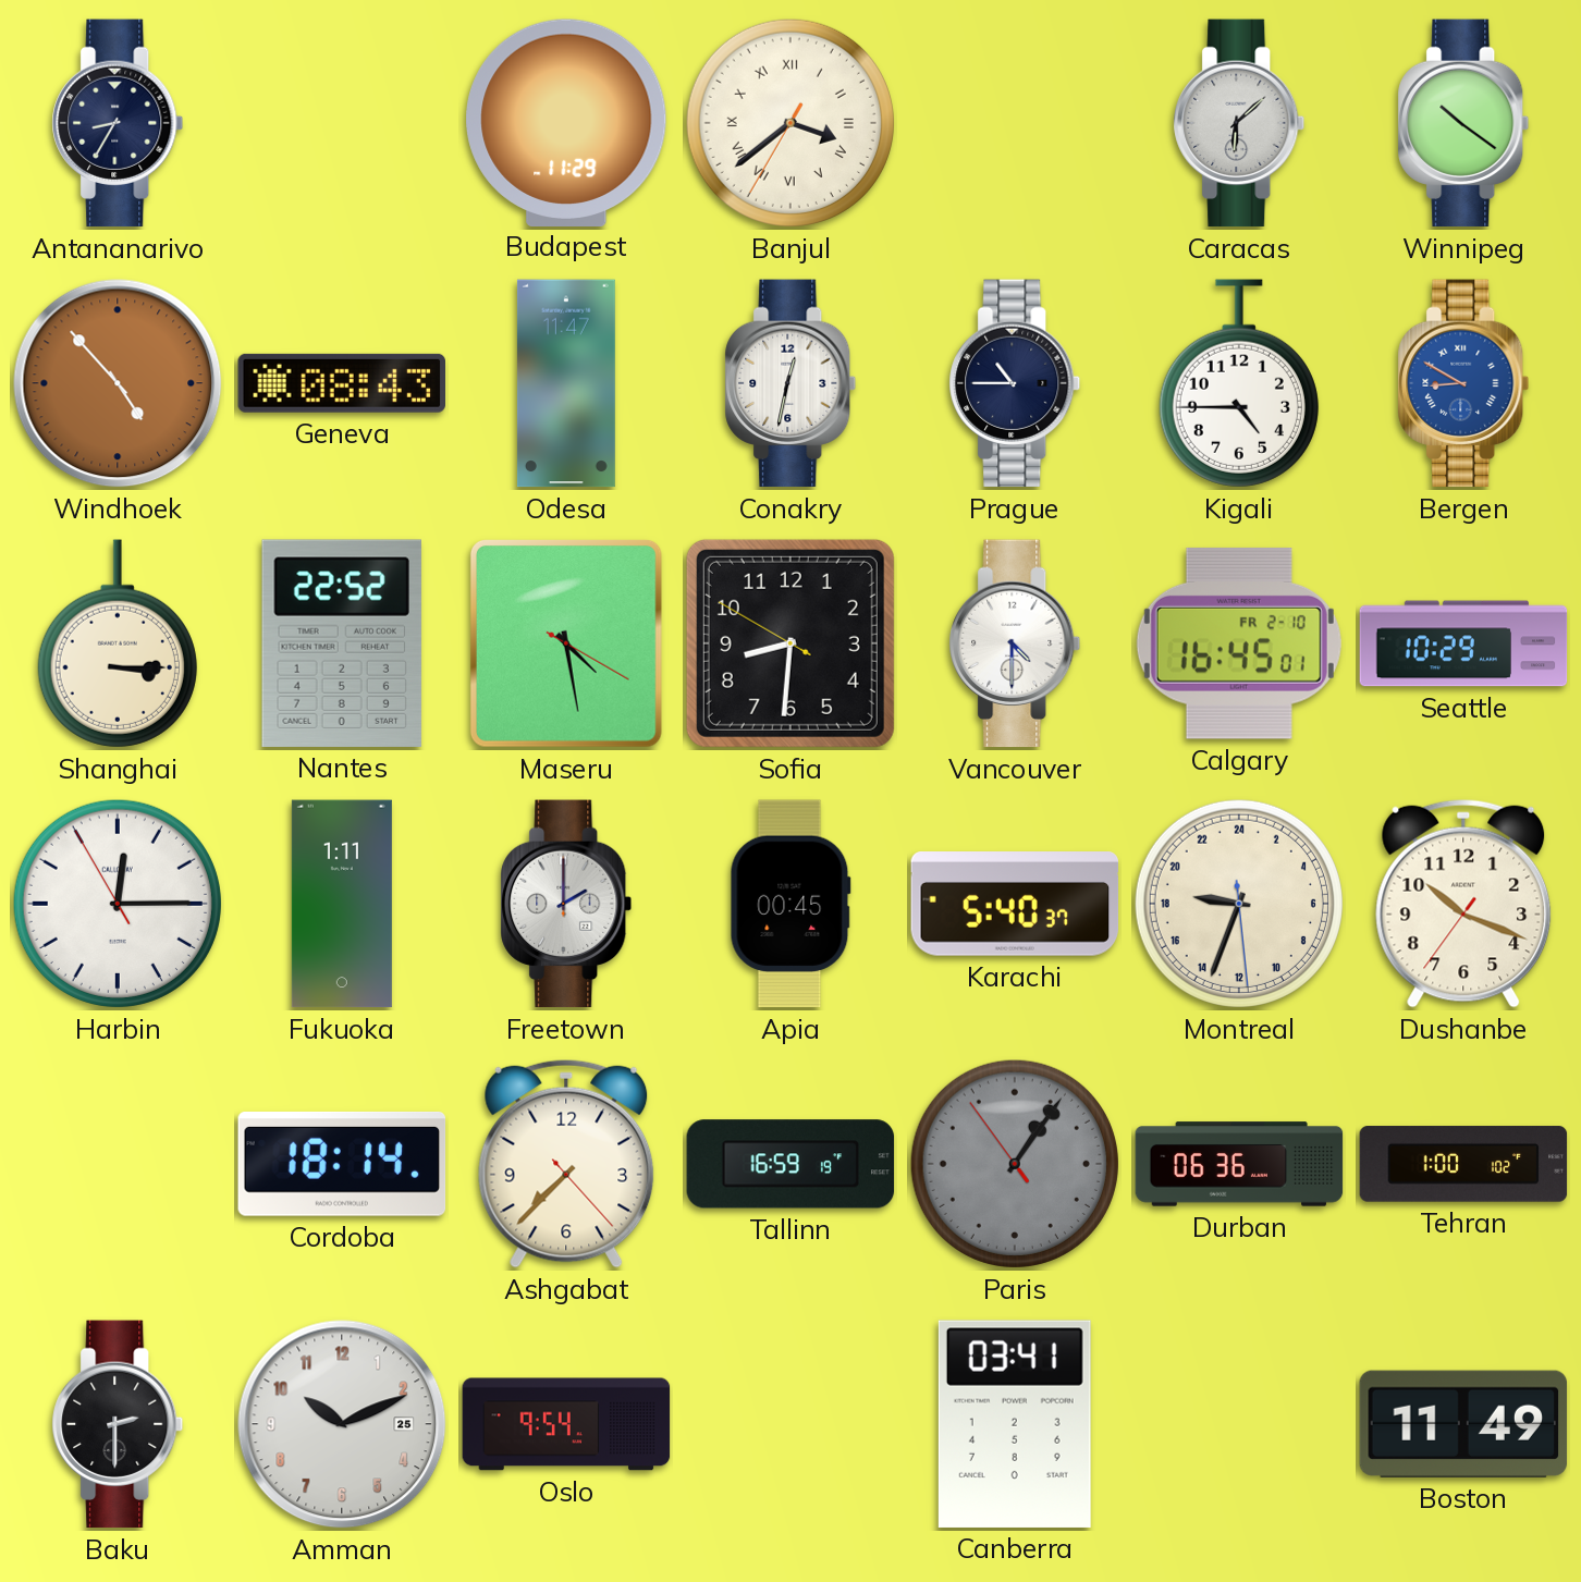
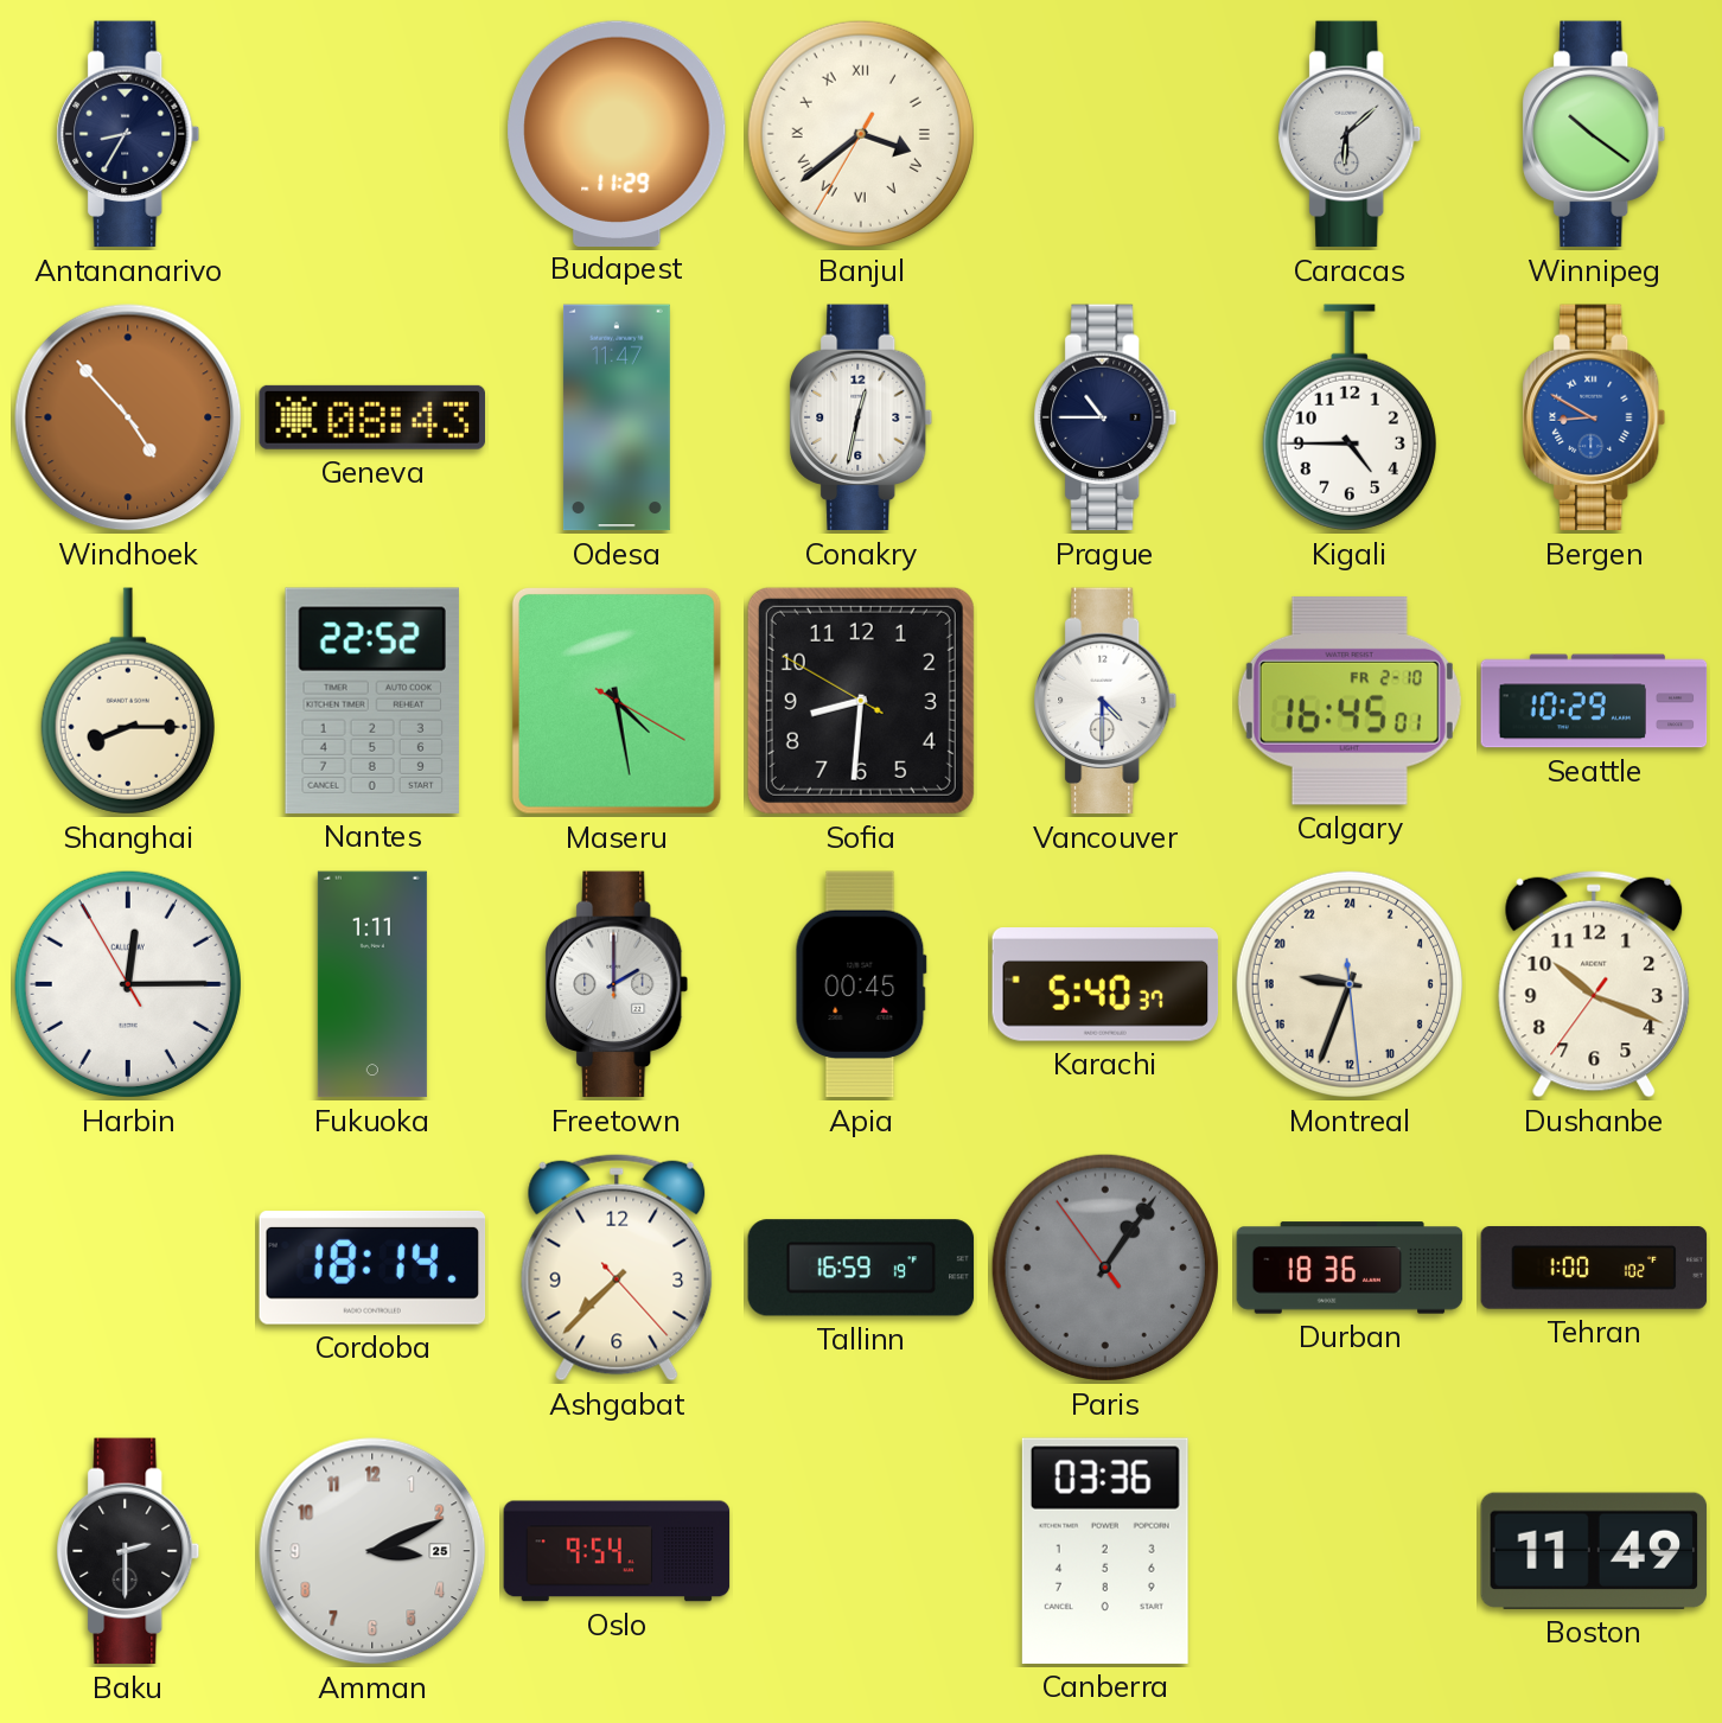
Shanghai: 3:15 -> 8:15 (128, 701)
Durban: 06:36 -> 18:36 (1350, 1268)
Amman: 10:11 -> 3:11 (372, 1551)
Canberra: 03:41 -> 03:36 (1105, 1551)
